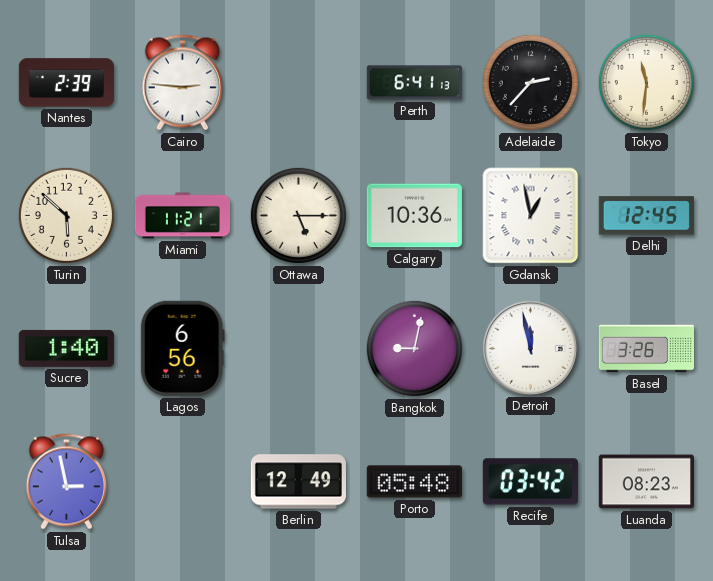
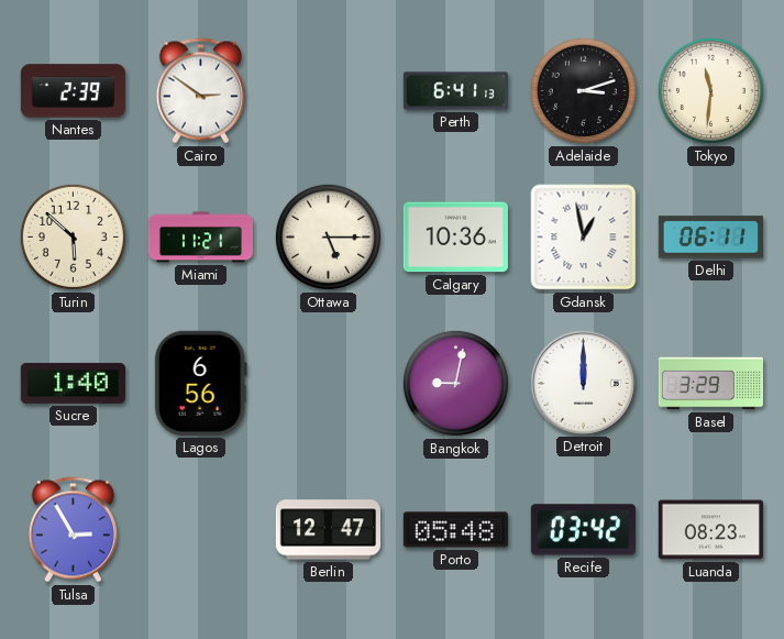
Cairo: 2:46 -> 2:51 (200, 91)
Adelaide: 2:37 -> 3:12 (583, 90)
Delhi: 12:45 -> 06:11 (710, 238)
Detroit: 11:58 -> 12:00 (583, 383)
Basel: 3:26 -> 3:29 (710, 384)
Tulsa: 2:58 -> 2:55 (73, 530)
Berlin: 12:49 -> 12:47 (328, 530)
